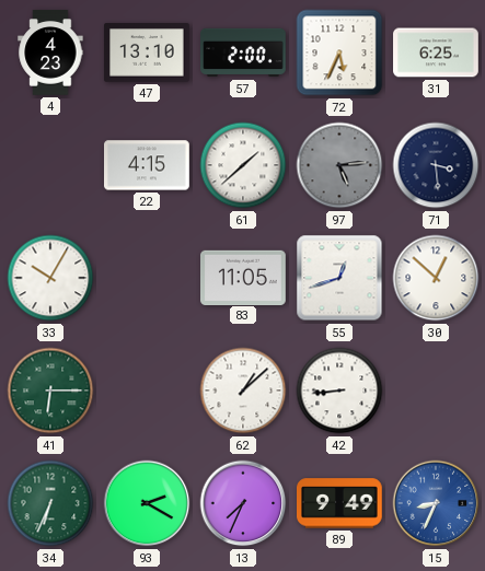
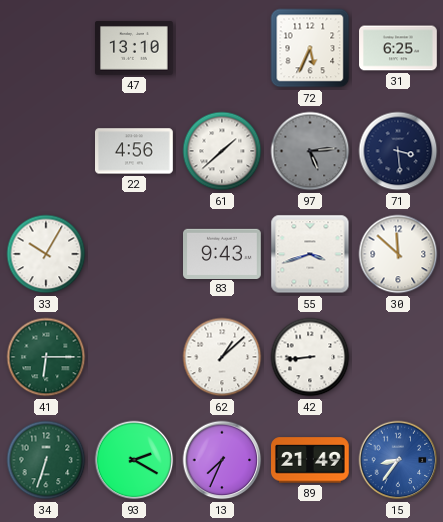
4: 4:23 -> none (50, 53)
57: 2:00 -> none (243, 53)
22: 4:15 -> 4:56 (135, 151)
83: 11:05 -> 9:43 (223, 253)
55: 12:42 -> 3:42 (310, 254)
30: 12:52 -> 11:52 (398, 254)
34: 6:34 -> 6:33 (46, 460)
89: 9:49 -> 21:49 (311, 460)
15: 8:34 -> 8:36 (398, 460)
